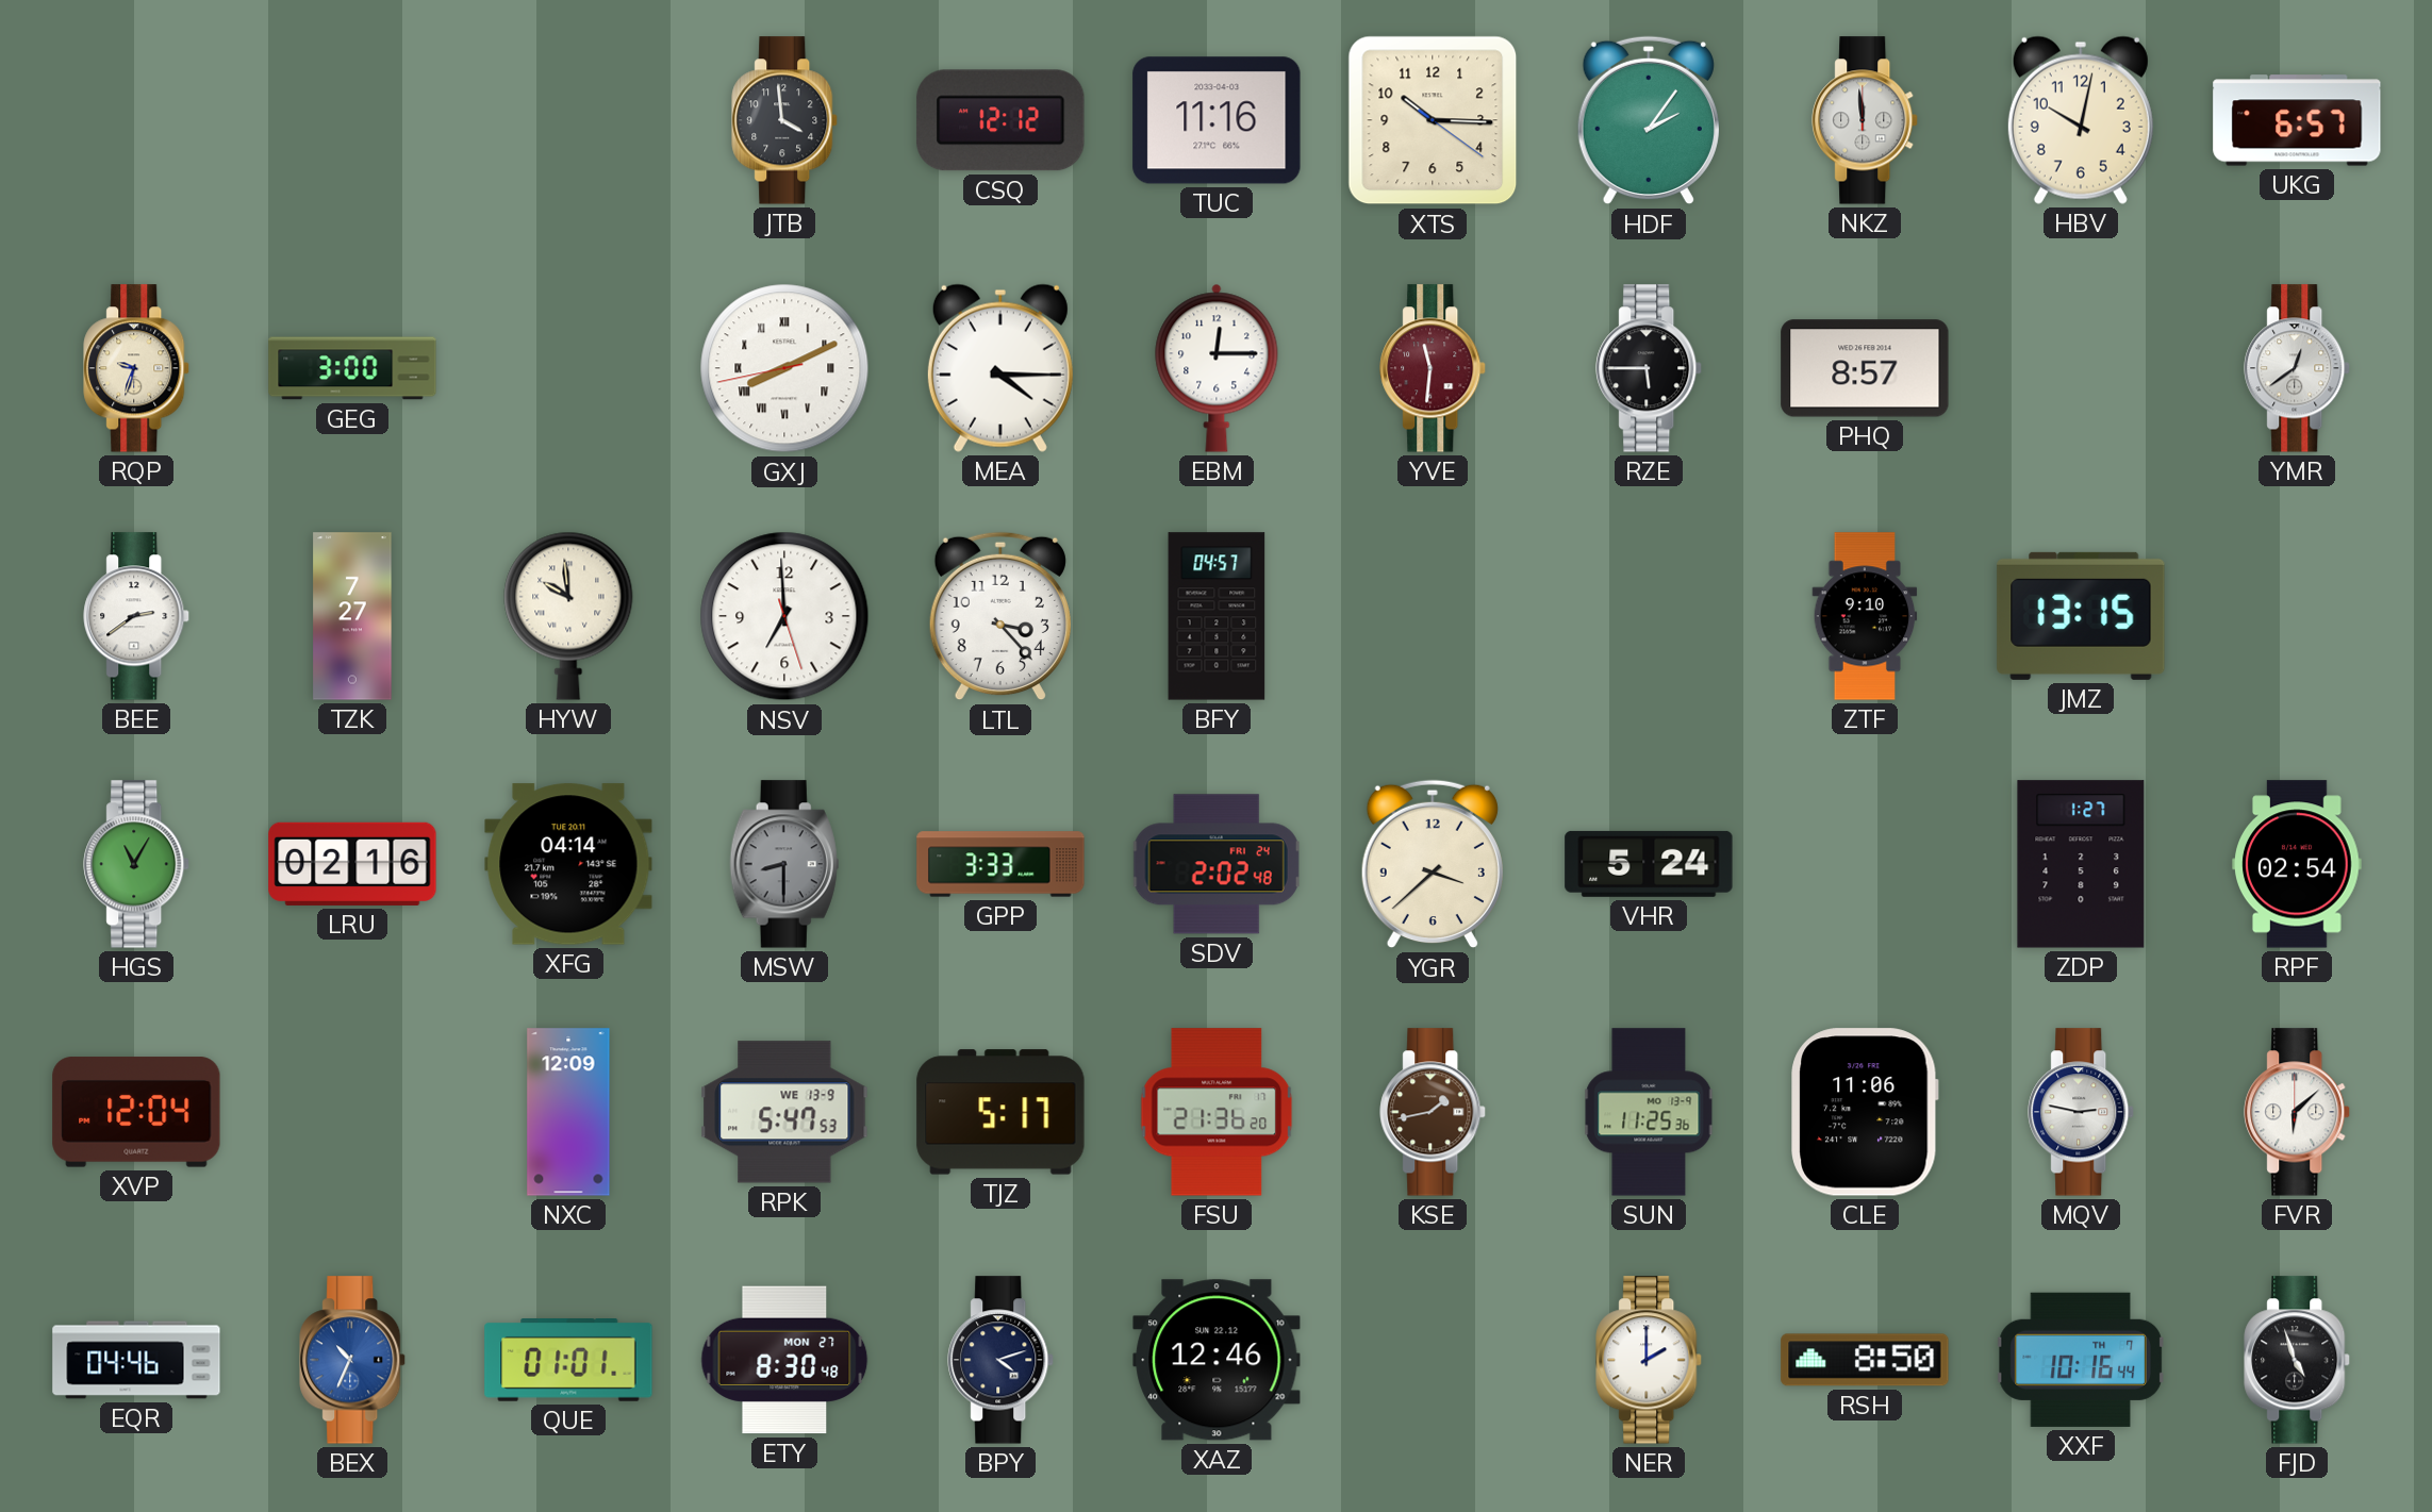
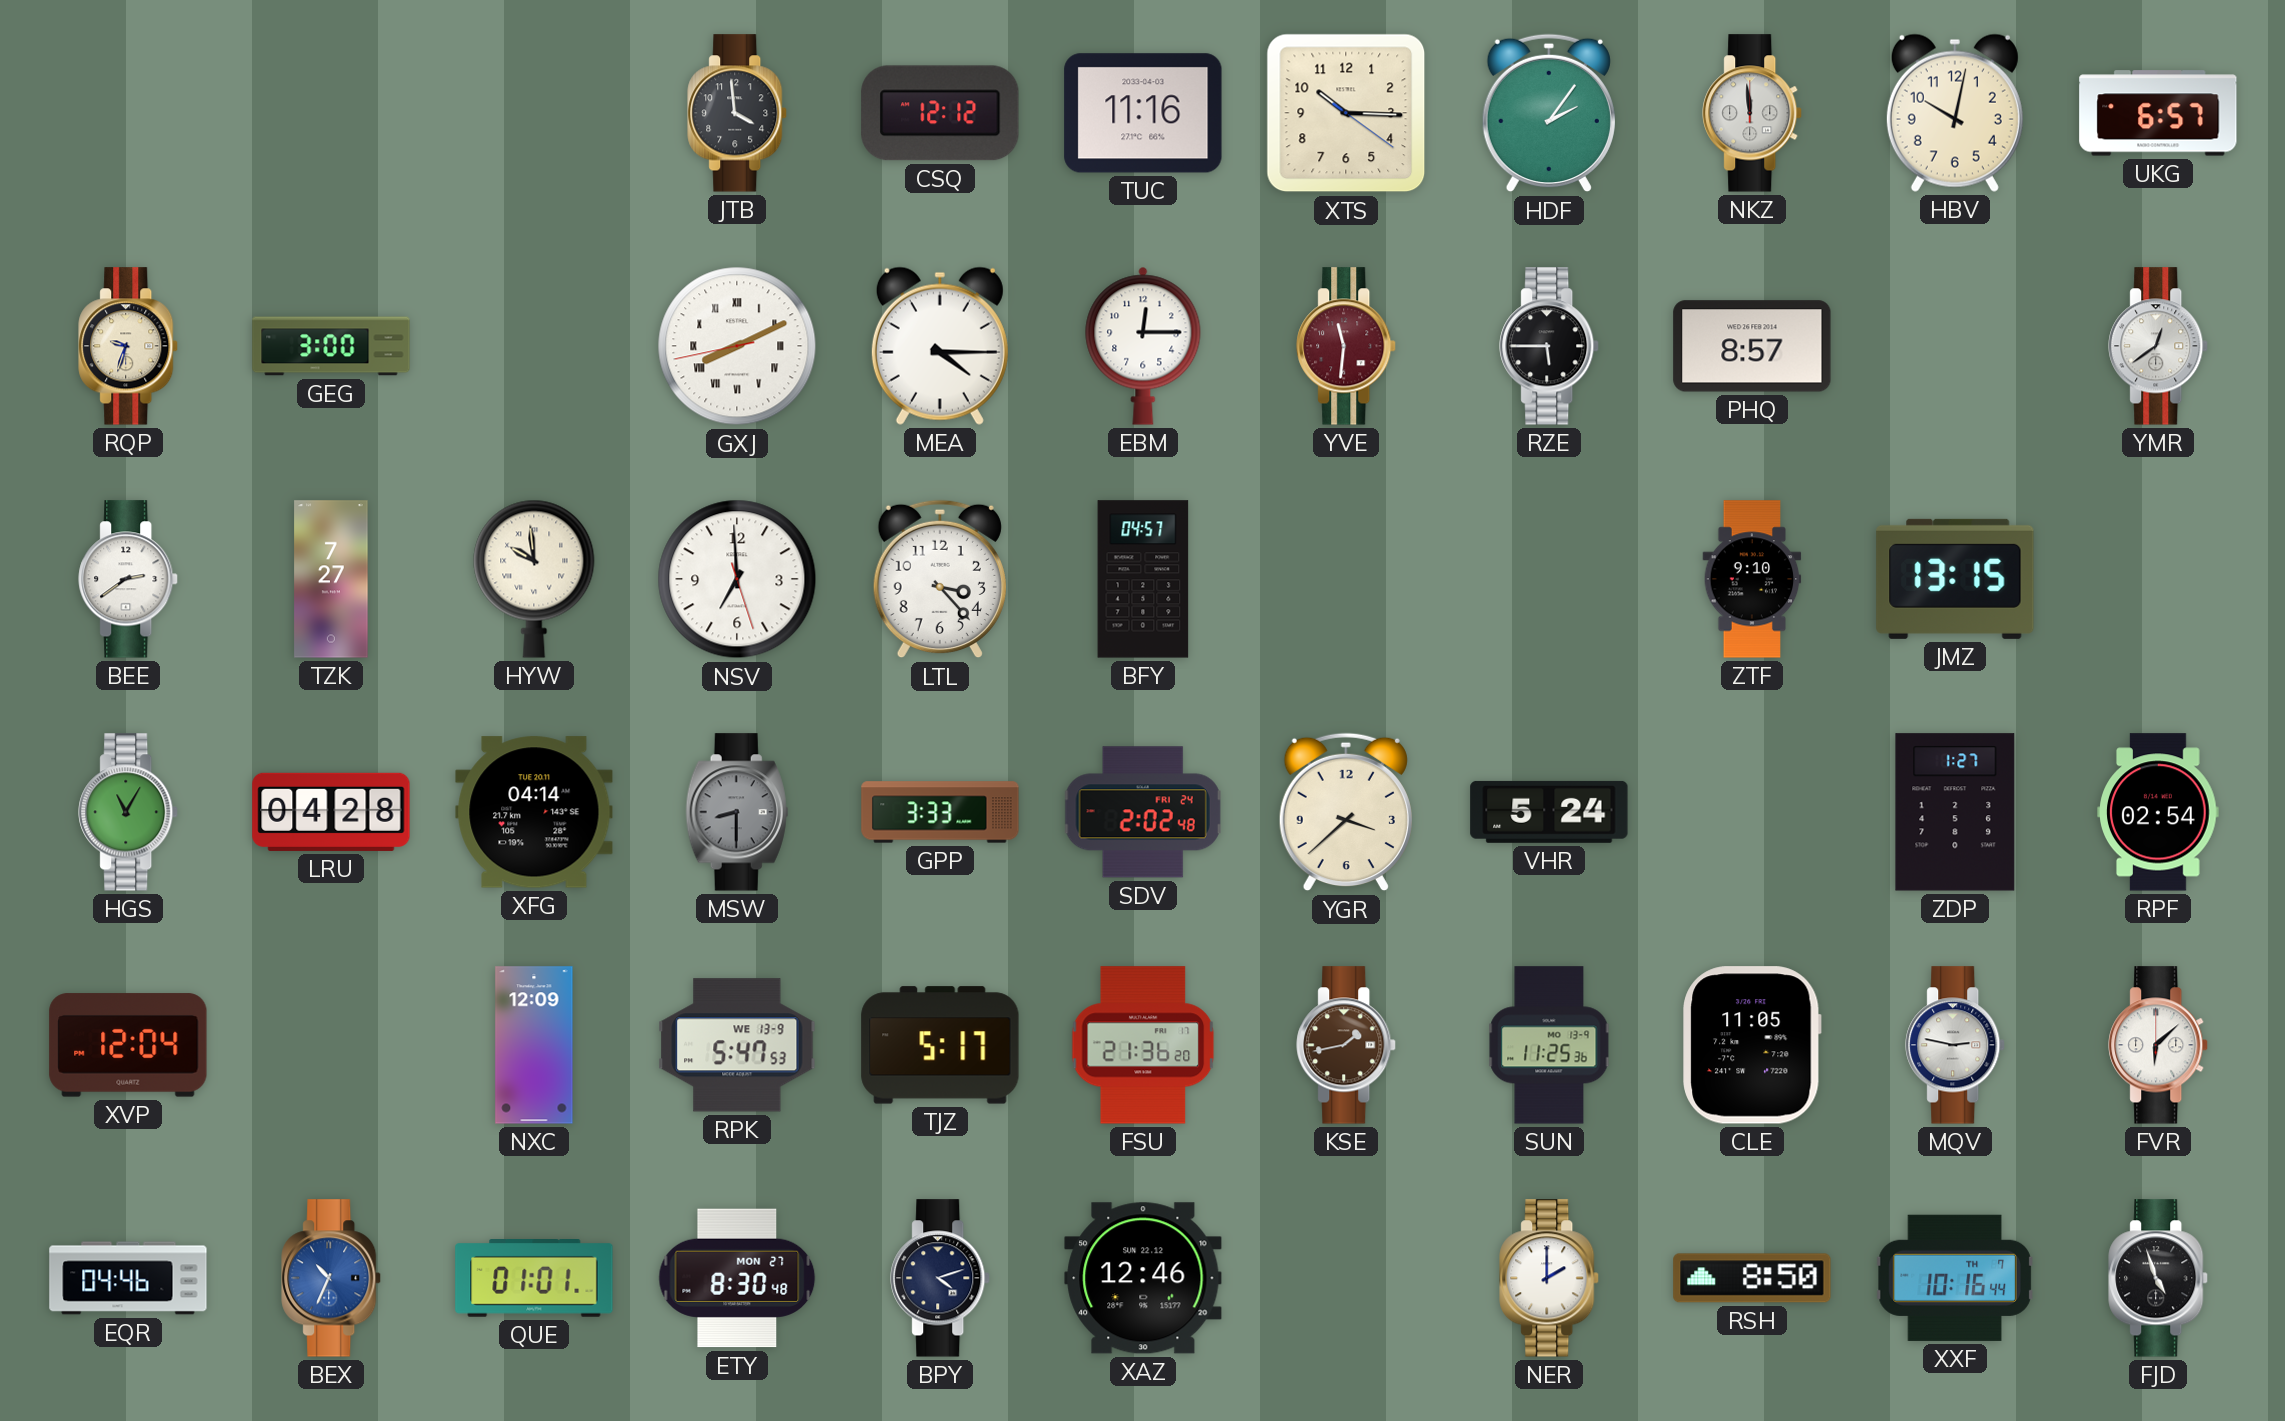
LRU: 02:16 -> 04:28 (331, 812)
CLE: 11:06 -> 11:05 (1752, 1045)
